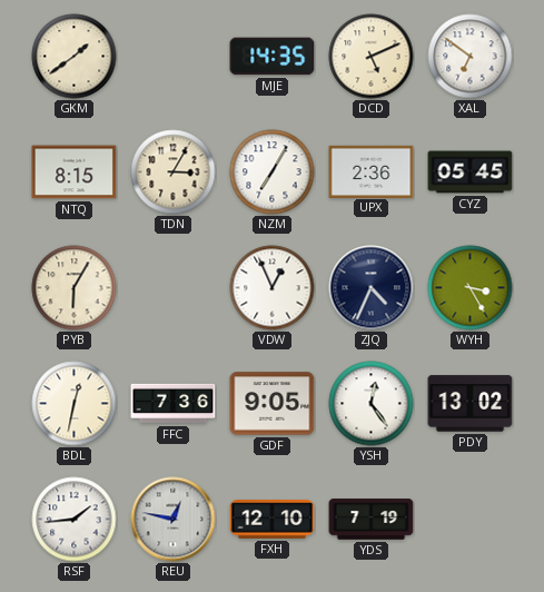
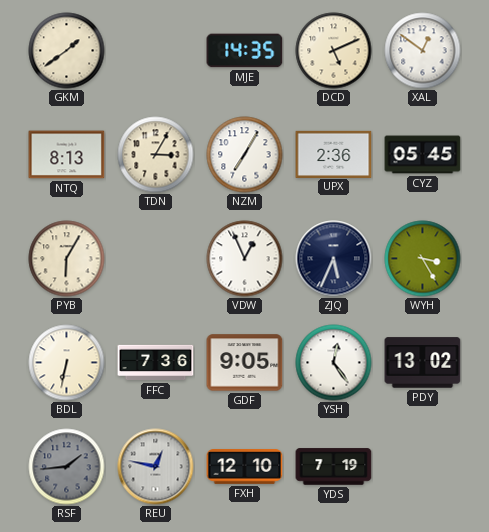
XAL: 6:51 -> 12:51 (423, 51)
NTQ: 8:15 -> 8:13 (67, 155)
ZJQ: 4:34 -> 5:34 (334, 259)
BDL: 12:32 -> 6:32 (67, 363)
RSF dial: white -> grey (67, 467)
